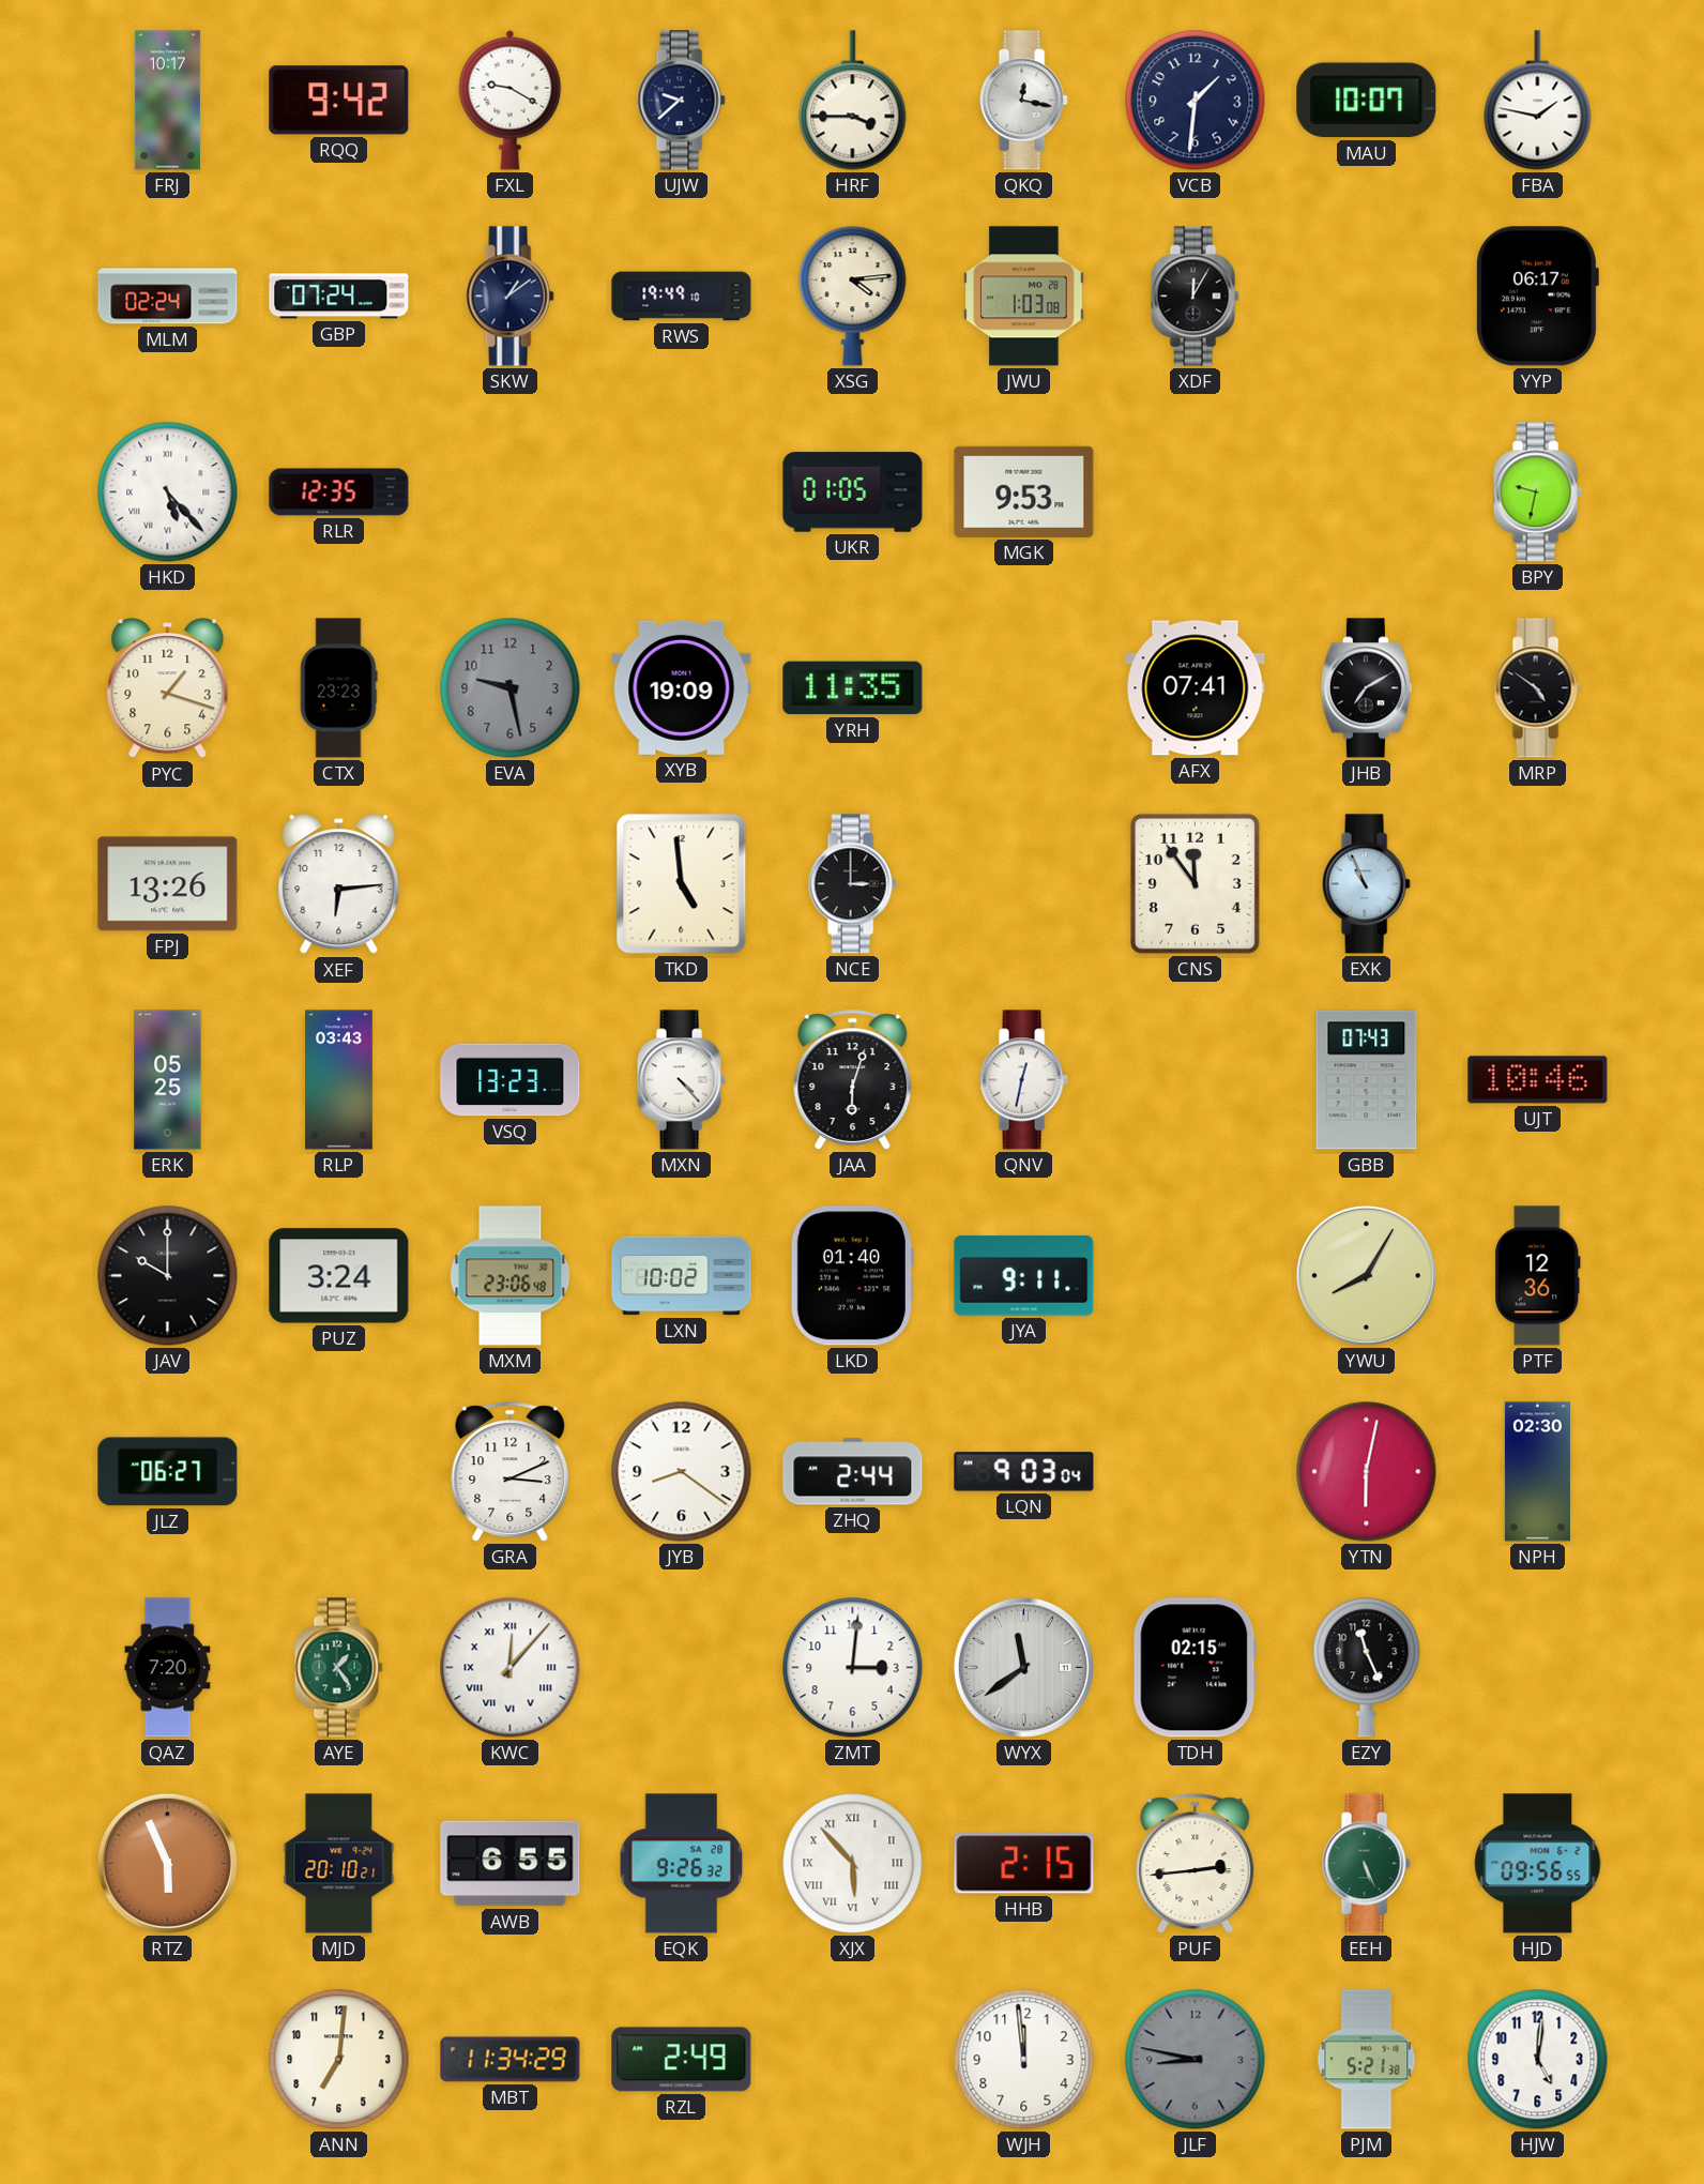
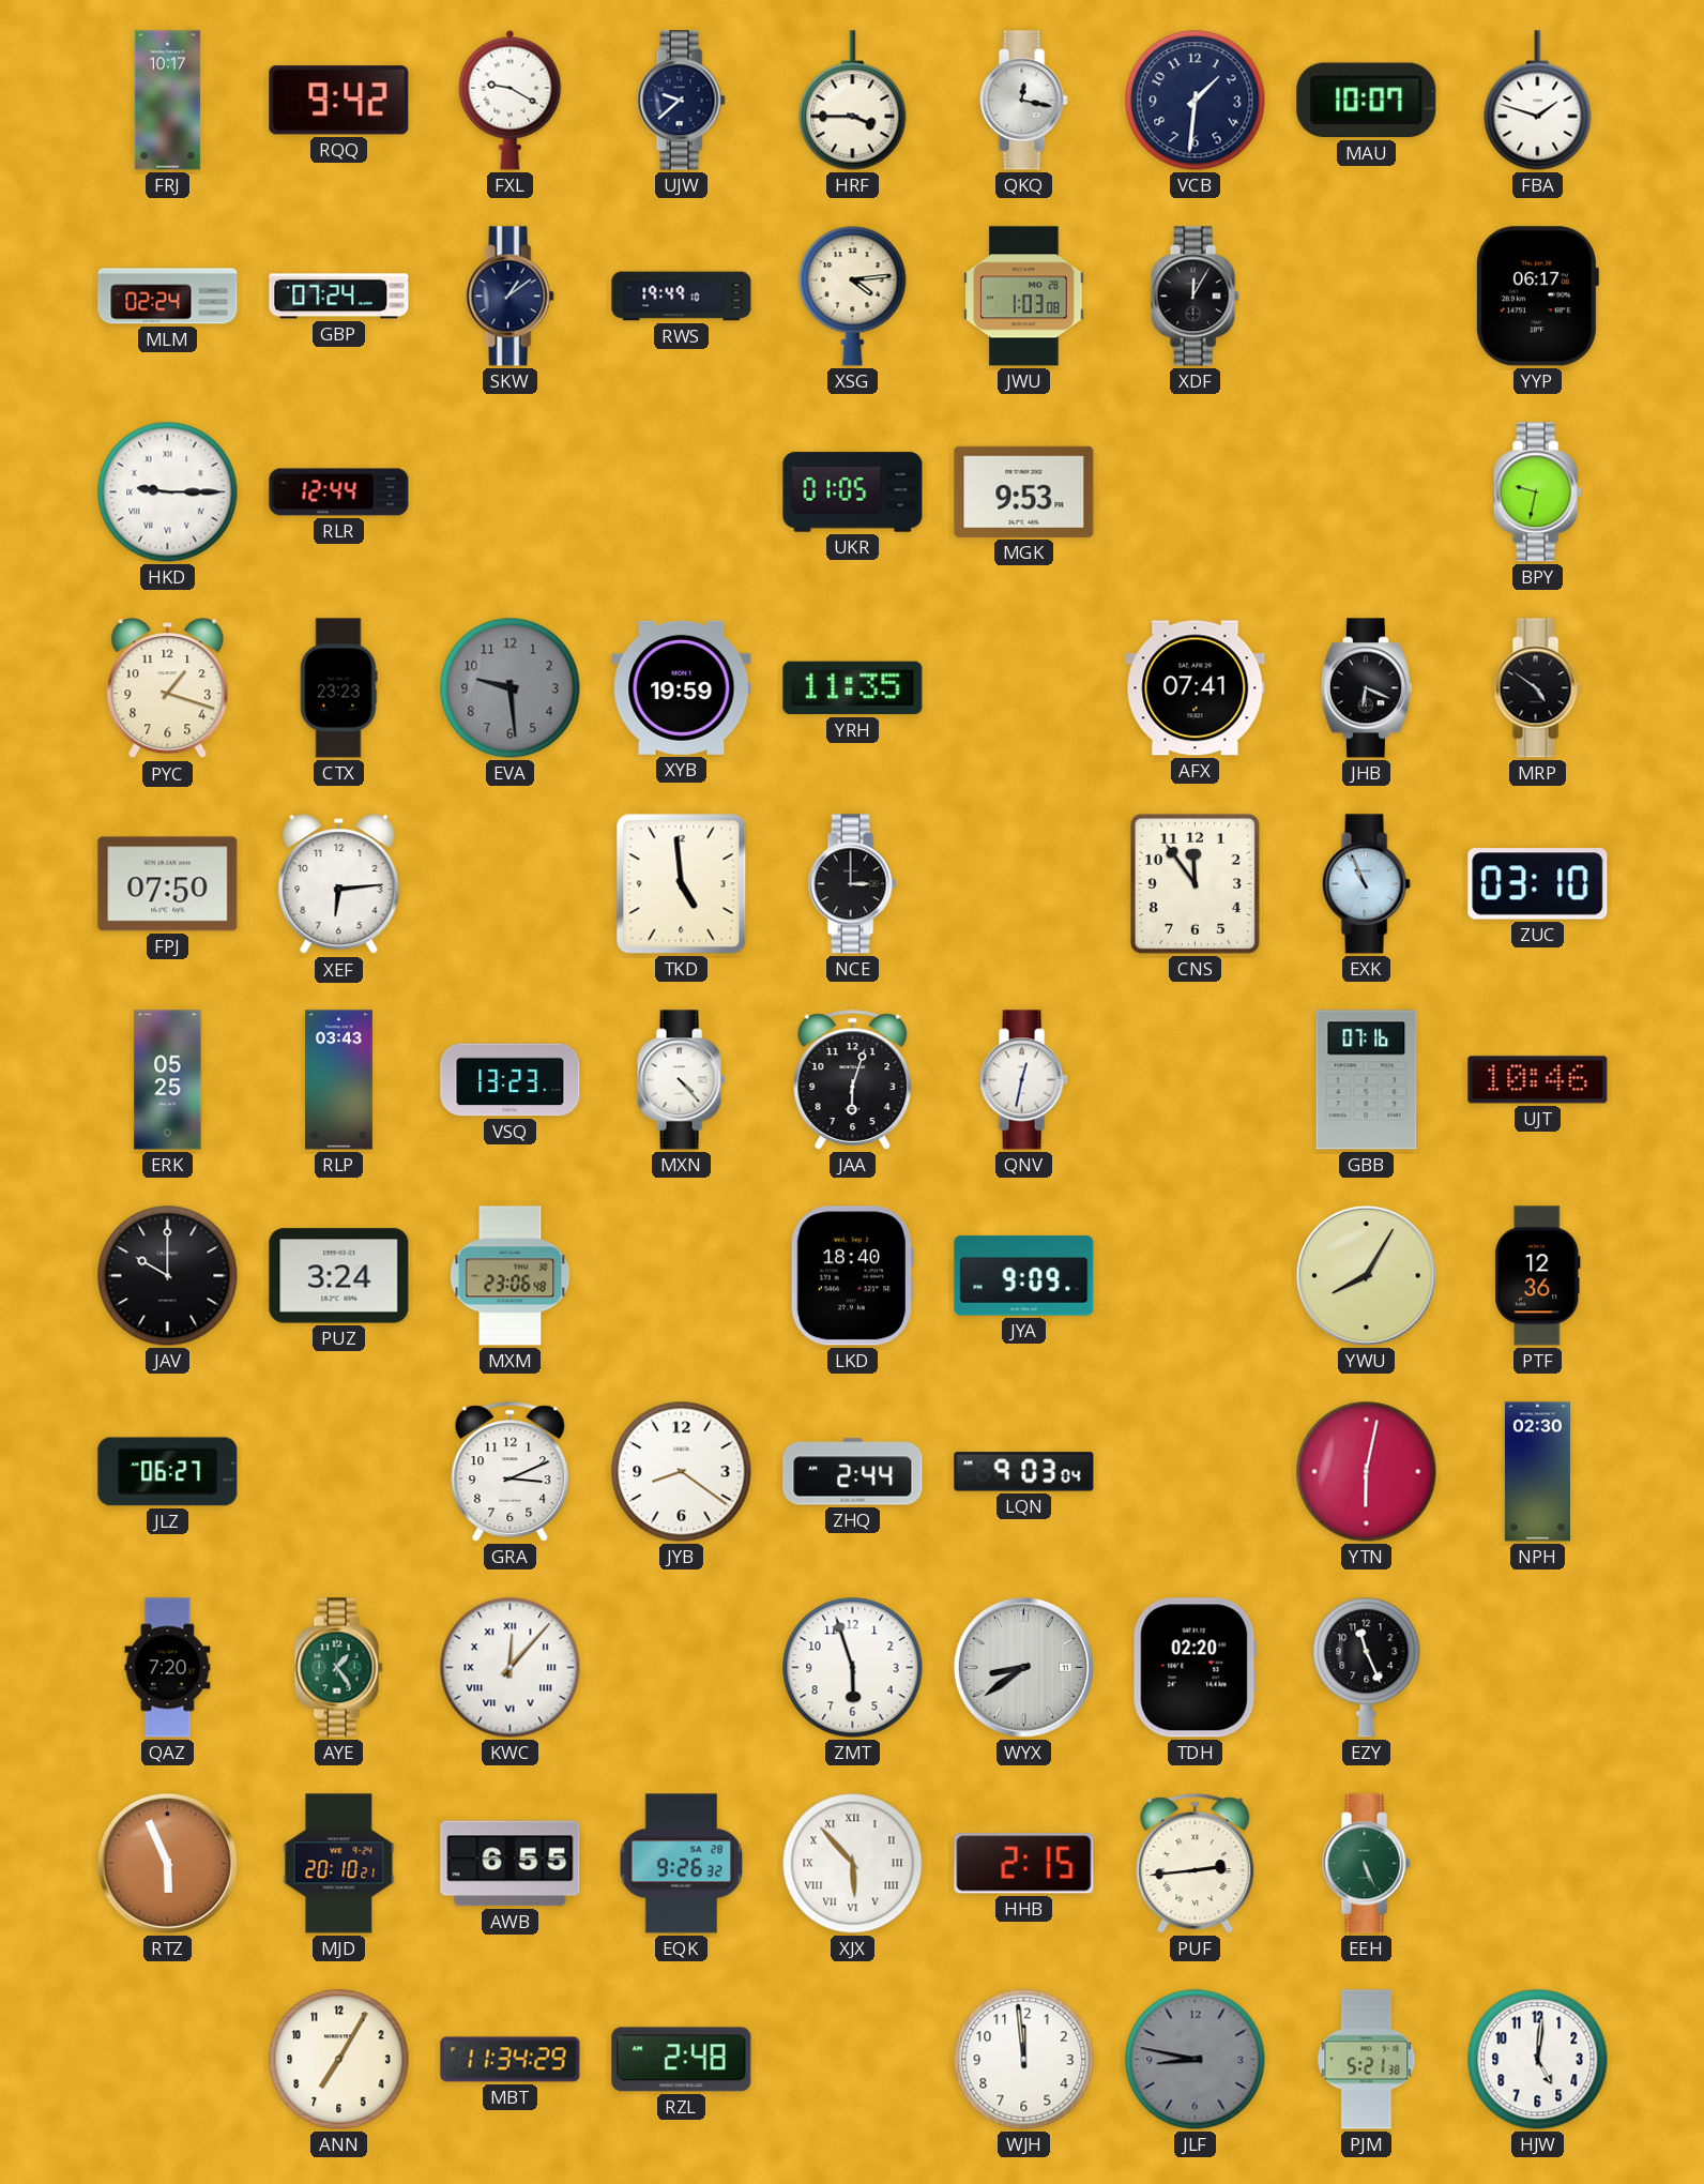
FBA: 1:47 -> 1:48 (1538, 101)
HKD: 5:23 -> 9:15 (168, 492)
RLR: 12:35 -> 12:44 (339, 492)
EVA: 9:28 -> 9:29 (511, 688)
XYB: 19:09 -> 19:59 (682, 687)
JHB: 7:10 -> 6:19 (1366, 688)
FPJ: 13:26 -> 07:50 (168, 884)
ZUC: none -> 03:10 (1538, 884)
GBB: 07:43 -> 07:16 (1367, 1080)
LXN: 10:02 -> none (682, 1276)
LKD: 01:40 -> 18:40 (852, 1276)
JYA: 9:11 -> 9:09 (1024, 1276)
ZMT: 3:01 -> 5:57 (853, 1668)
WYX: 11:39 -> 8:39 (1023, 1667)
TDH: 02:15 -> 02:20 (1195, 1668)
HJD: 09:56 -> none (1538, 1864)
ANN: 7:01 -> 7:05 (339, 2060)
RZL: 2:49 -> 2:48 (682, 2060)
